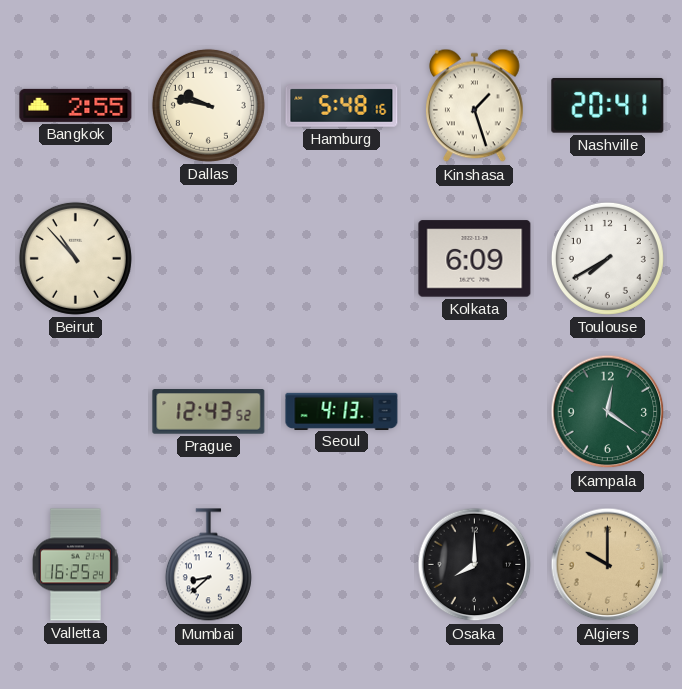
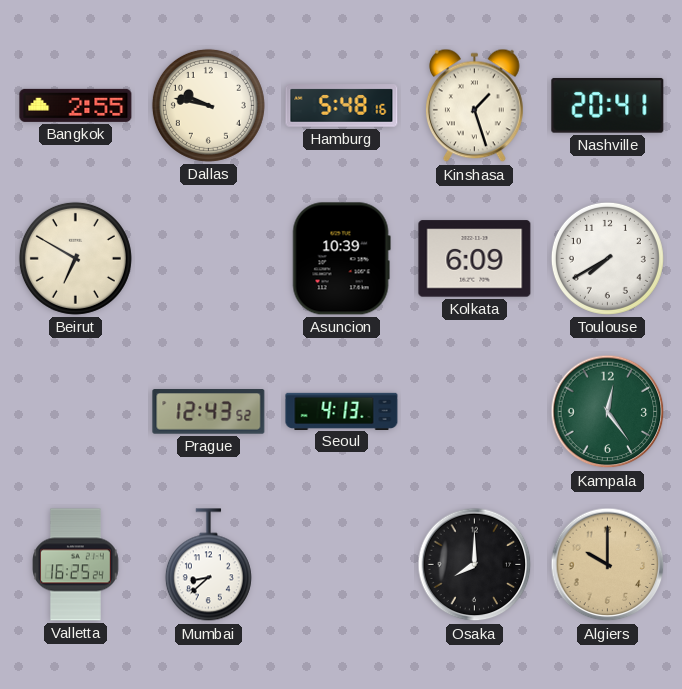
Beirut: 10:53 -> 6:50 (75, 258)
Asuncion: none -> 10:39 (341, 259)
Kampala: 12:21 -> 12:24 (608, 412)
